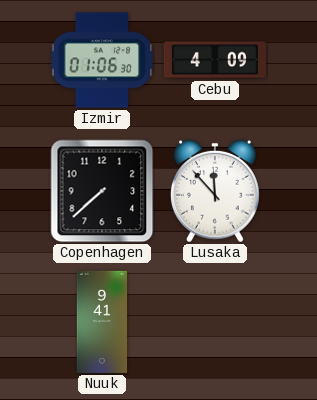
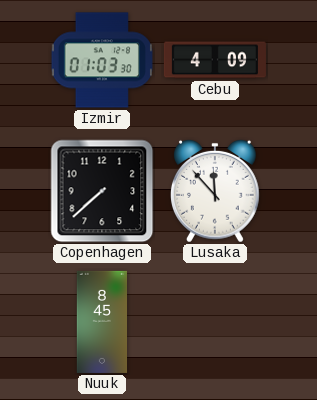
Izmir: 01:06 -> 01:03 (102, 60)
Nuuk: 9:41 -> 8:45 (102, 322)
